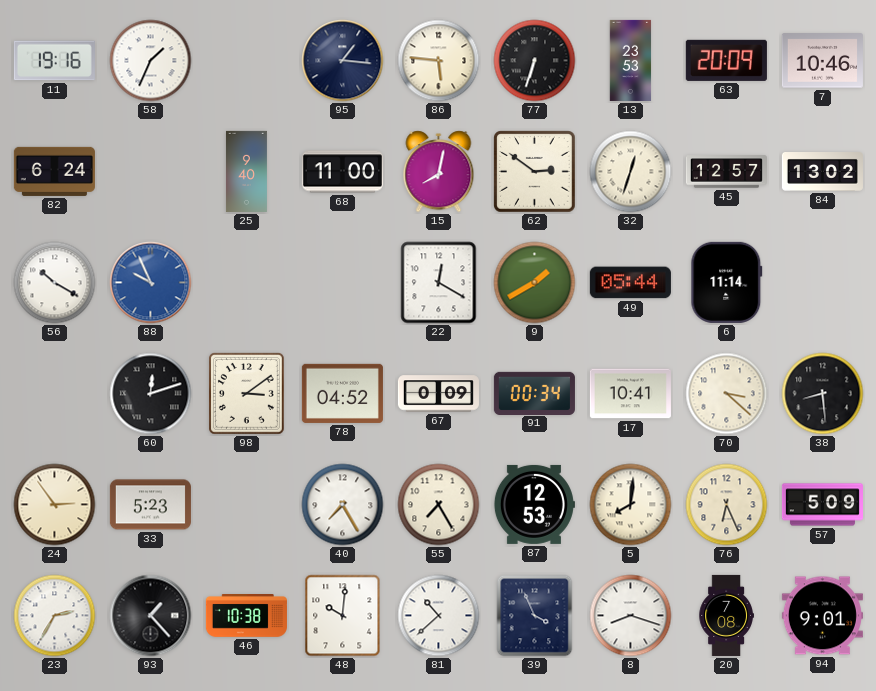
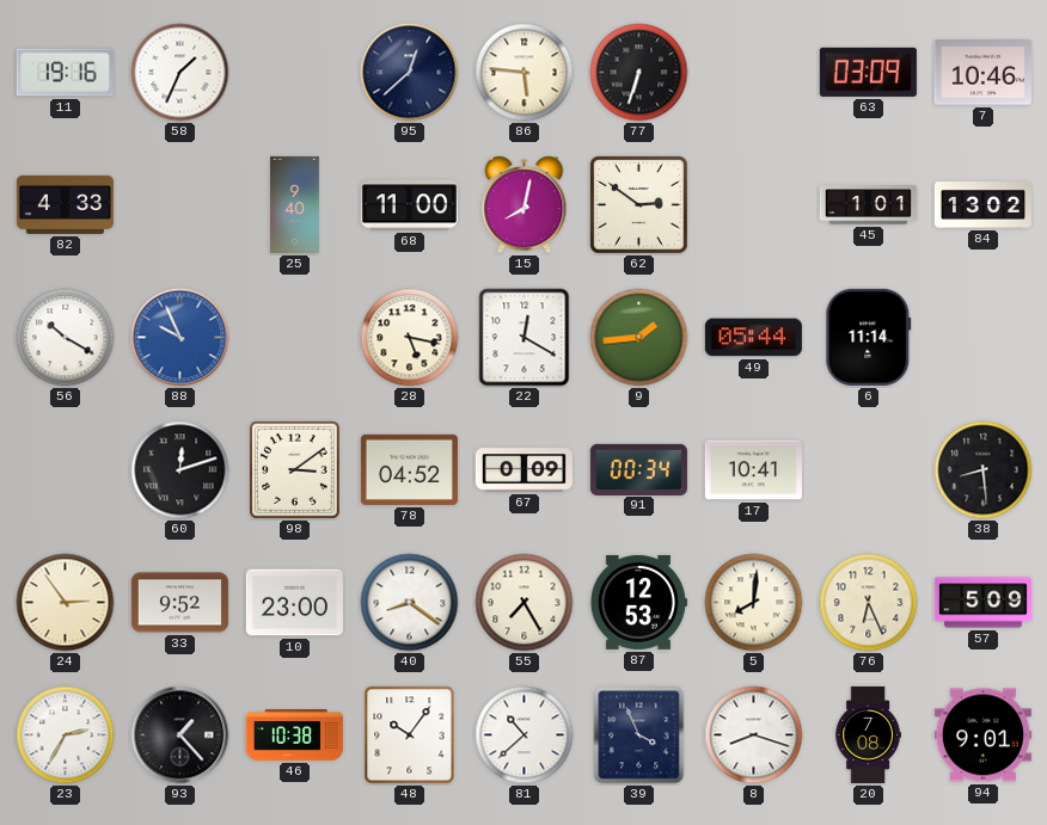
95: 1:16 -> 12:38 (410, 73)
13: 23:53 -> none (631, 60)
63: 20:09 -> 03:09 (868, 72)
82: 6:24 -> 4:33 (65, 204)
32: 12:33 -> none (631, 172)
45: 12:57 -> 1:01 (868, 205)
28: none -> 5:17 (410, 338)
9: 1:40 -> 1:44 (639, 338)
70: 3:22 -> none (727, 394)
33: 5:23 -> 9:52 (179, 603)
10: none -> 23:00 (294, 603)
40: 7:25 -> 8:21 (410, 603)
48: 10:01 -> 10:06 (410, 735)
